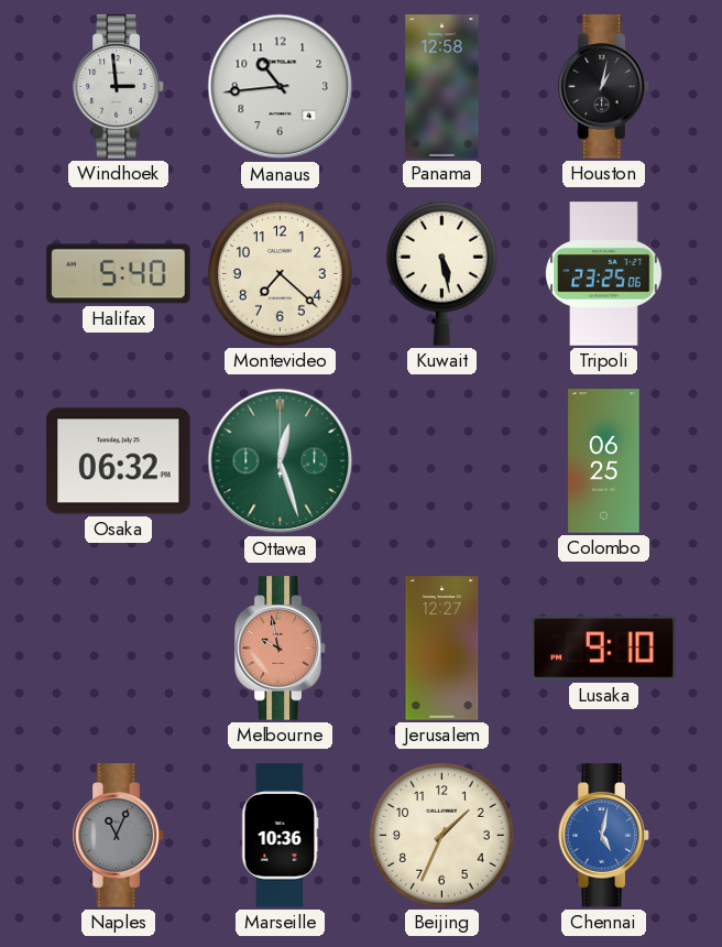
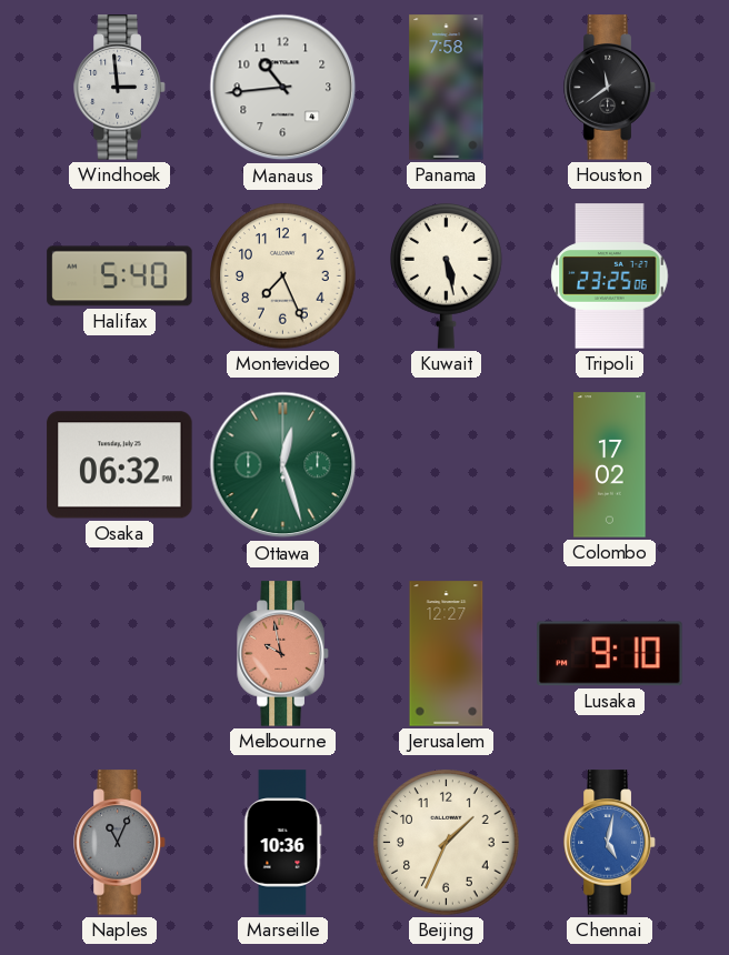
Panama: 12:58 -> 7:58 (447, 88)
Houston: 1:02 -> 11:39 (610, 88)
Montevideo: 7:22 -> 7:26 (283, 277)
Colombo: 06:25 -> 17:02 (610, 465)
